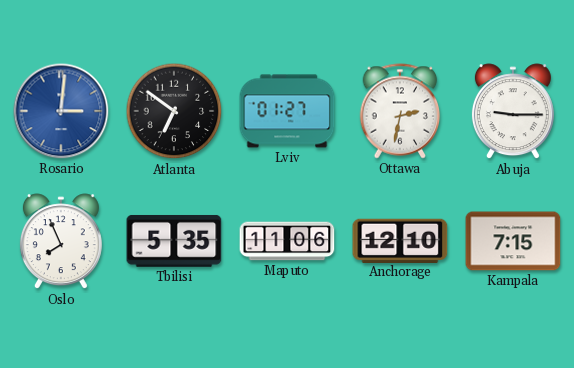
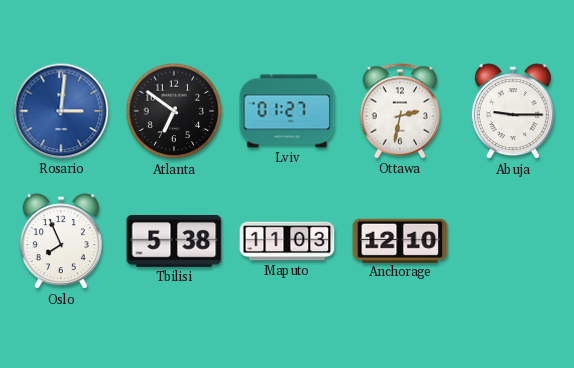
Tbilisi: 5:35 -> 5:38 (174, 241)
Maputo: 11:06 -> 11:03 (287, 241)
Kampala: 7:15 -> none (513, 241)
